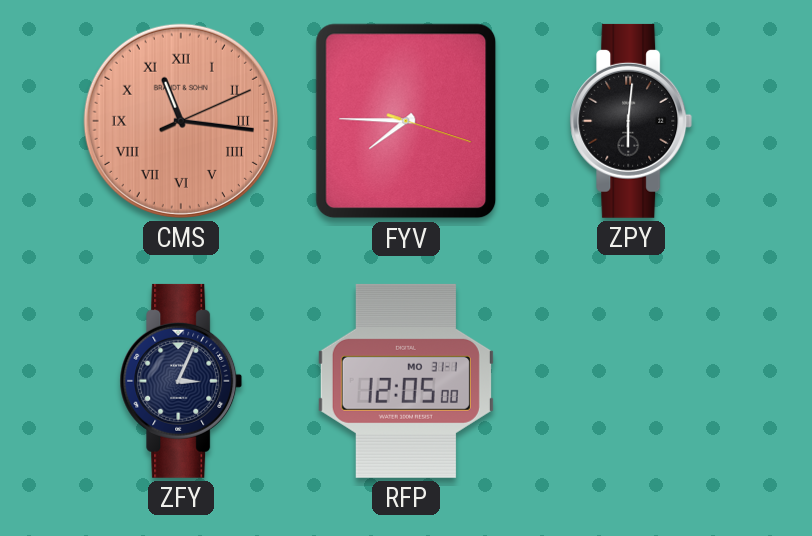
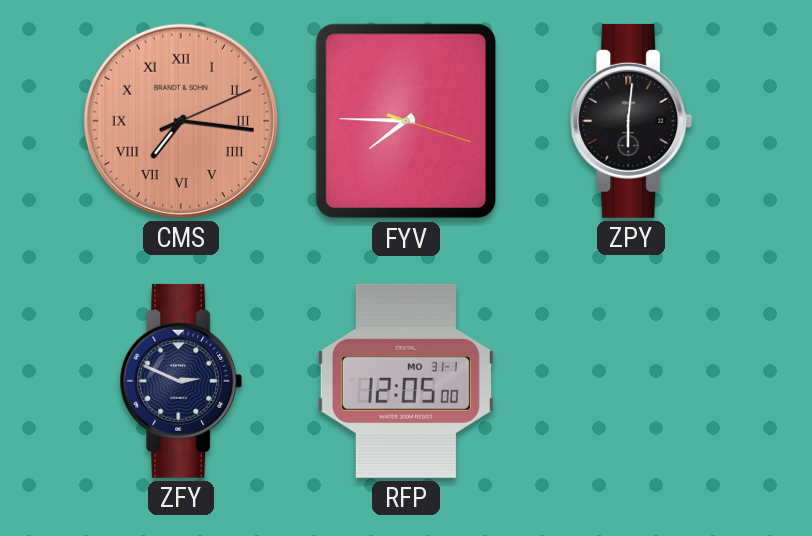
CMS: 11:16 -> 7:16 (181, 121)
ZFY: 3:04 -> 2:49 (181, 381)
